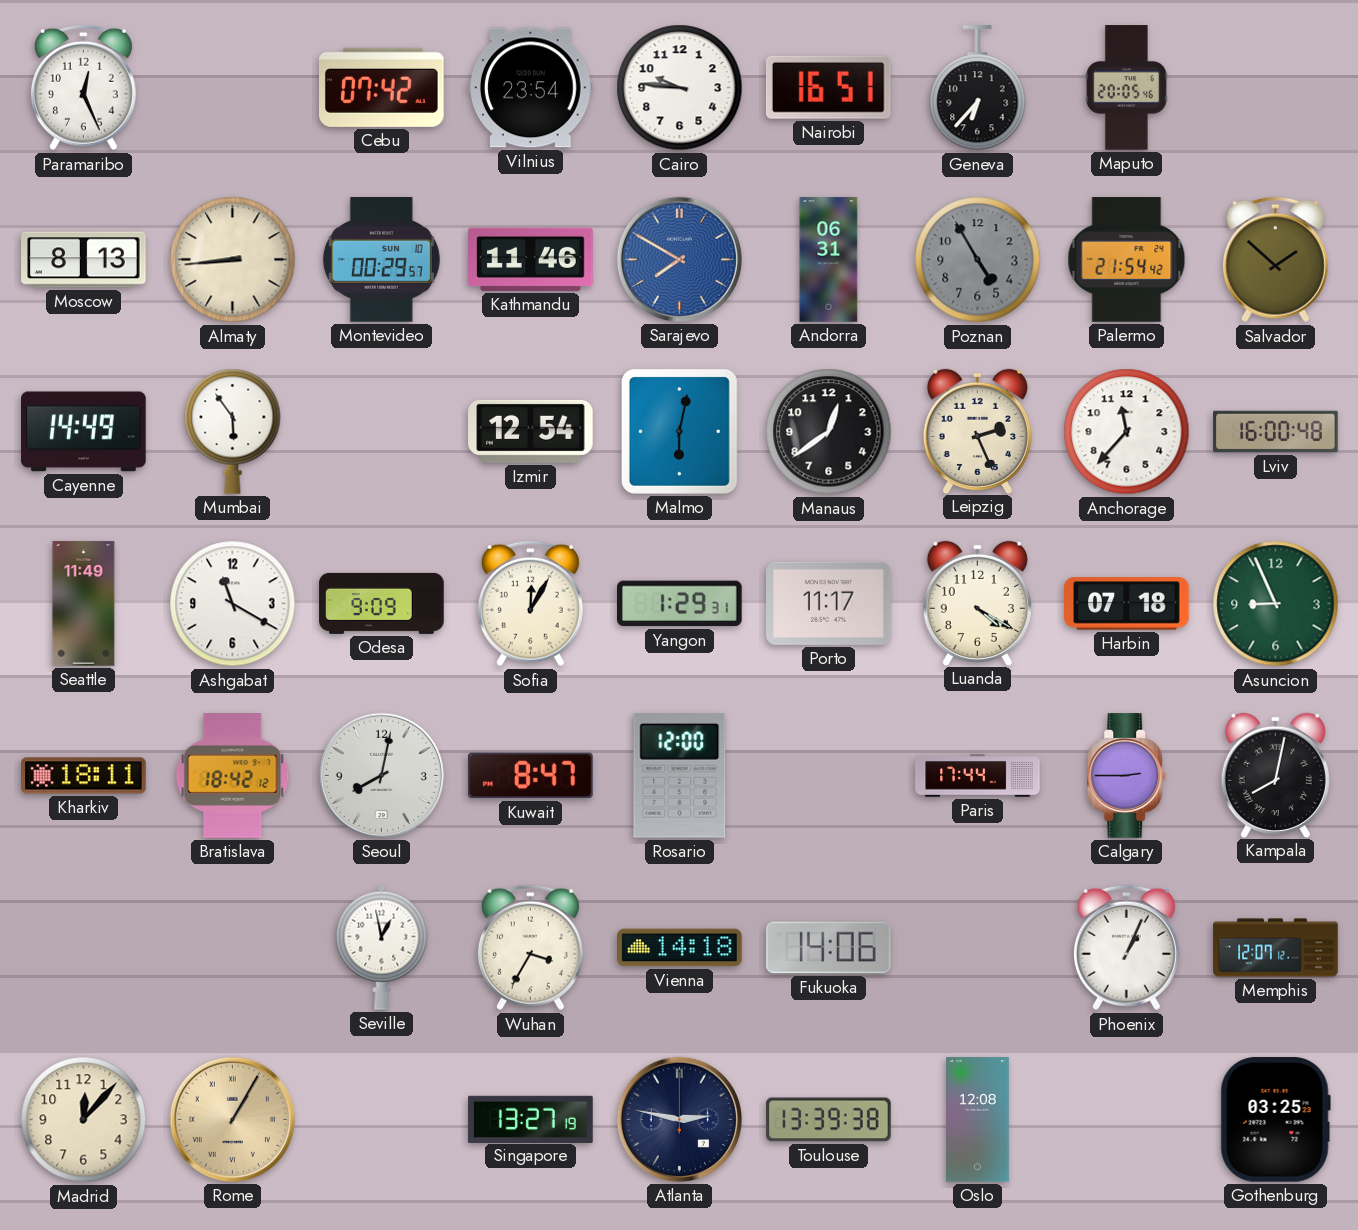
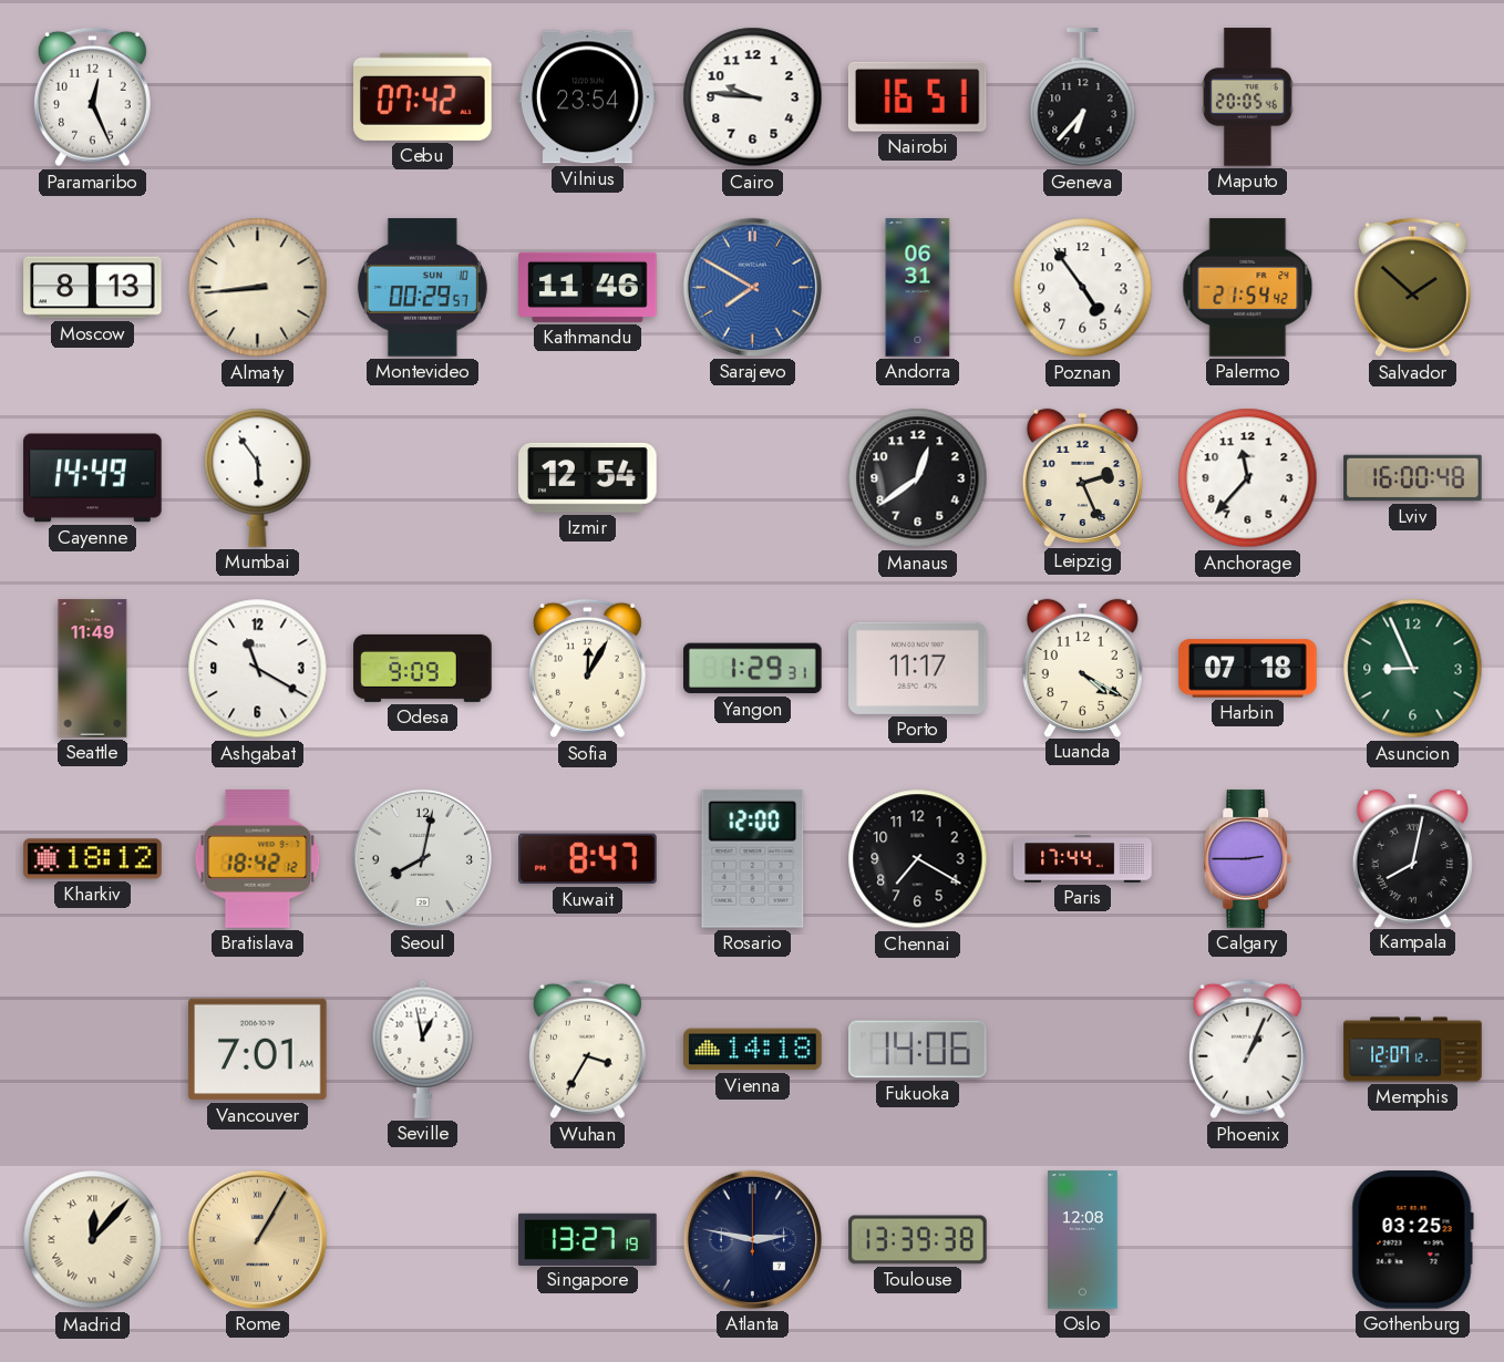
Poznan: 4:55 -> 4:54 (1083, 288)
Poznan dial: grey -> white (1083, 288)
Malmo: 6:02 -> none (679, 431)
Kharkiv: 18:11 -> 18:12 (93, 859)
Chennai: none -> 7:20 (918, 859)
Vancouver: none -> 7:01 (258, 1050)
Madrid numerals: Arabic -> Roman (93, 1240)
